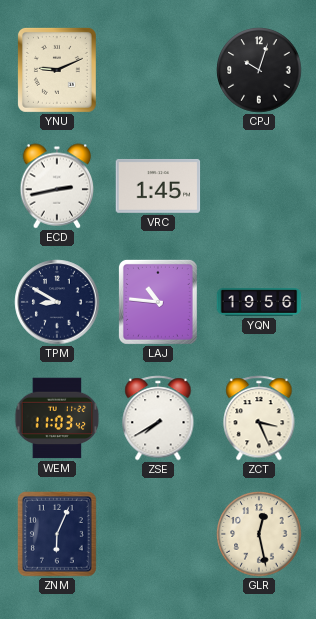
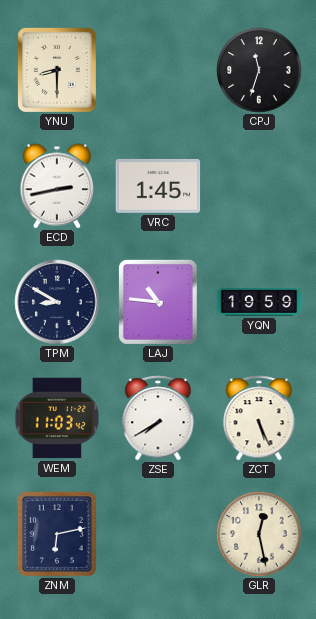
YNU: 9:11 -> 8:30 (57, 70)
CPJ: 10:03 -> 11:33 (259, 70)
YQN: 19:56 -> 19:59 (259, 302)
ZCT: 3:26 -> 5:26 (259, 418)
ZNM: 6:04 -> 6:13 (57, 534)
